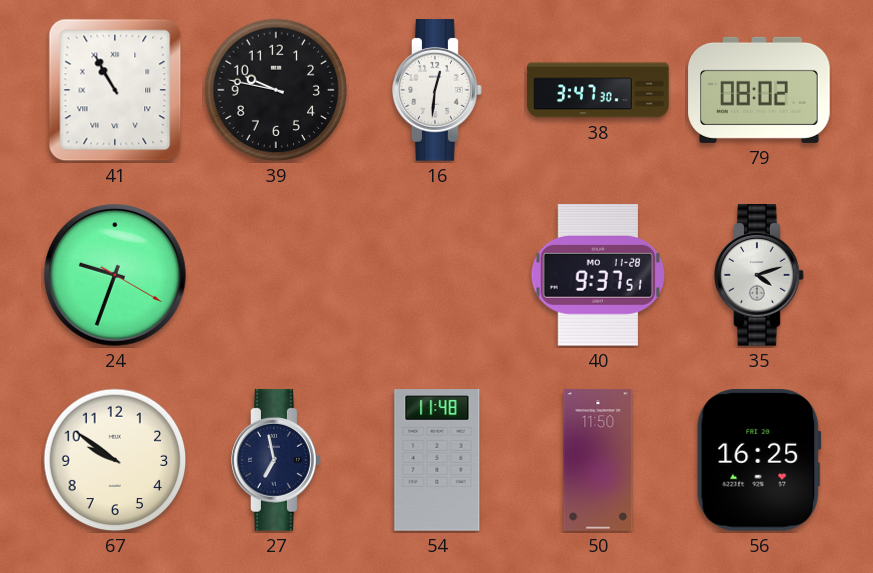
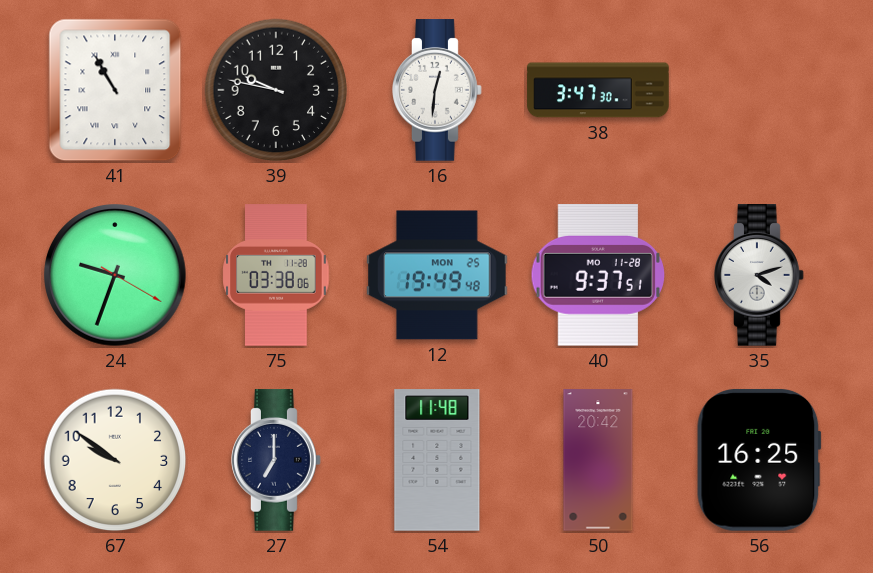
79: 08:02 -> none (759, 90)
75: none -> 03:38 (276, 275)
12: none -> 19:49 (437, 275)
27: 6:58 -> 7:00 (276, 460)
50: 11:50 -> 20:42 (598, 460)
